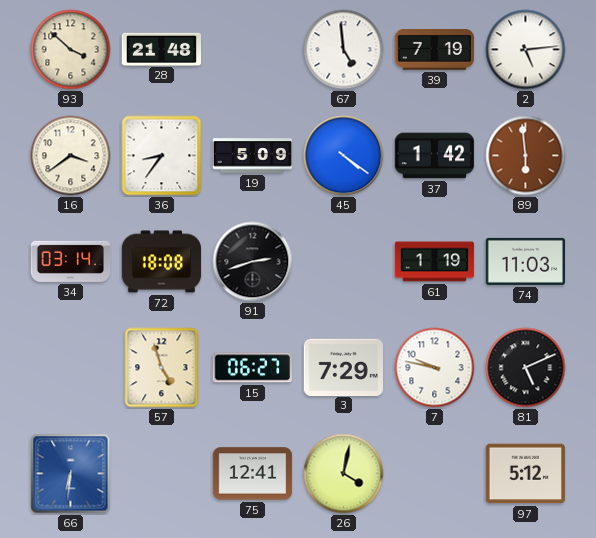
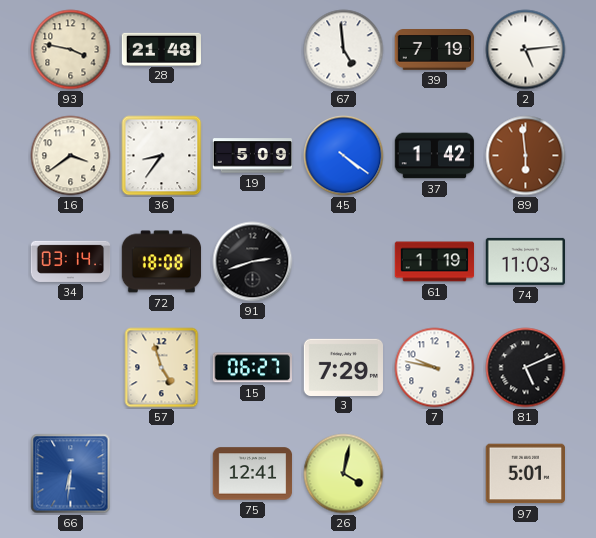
93: 3:52 -> 3:47 (71, 50)
97: 5:12 -> 5:01 (525, 474)
